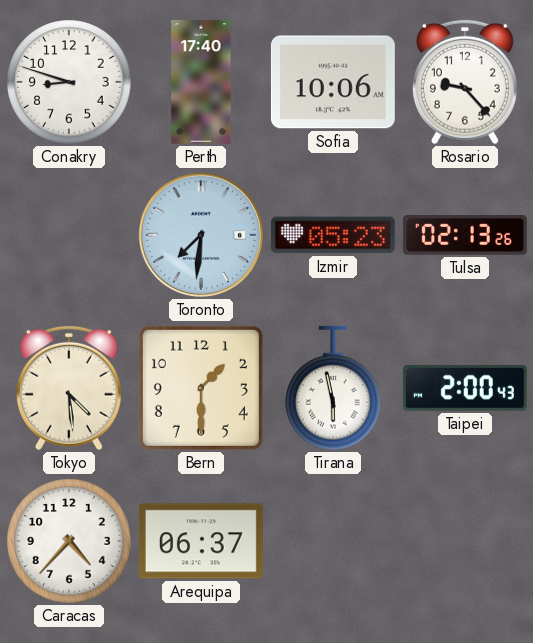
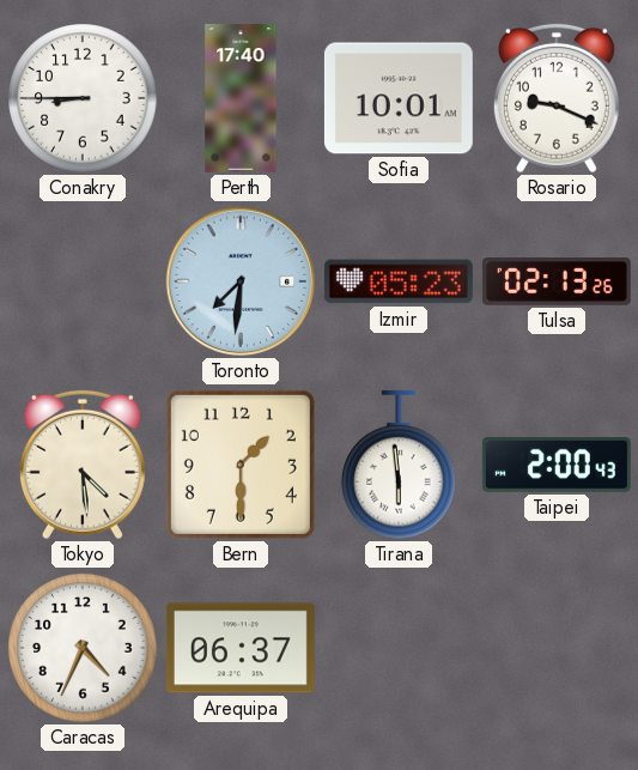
Conakry: 8:48 -> 8:45 (83, 98)
Sofia: 10:06 -> 10:01 (399, 98)
Rosario: 9:23 -> 9:19 (557, 98)
Tirana: 5:58 -> 5:59 (399, 465)
Caracas: 4:37 -> 4:34 (83, 648)
